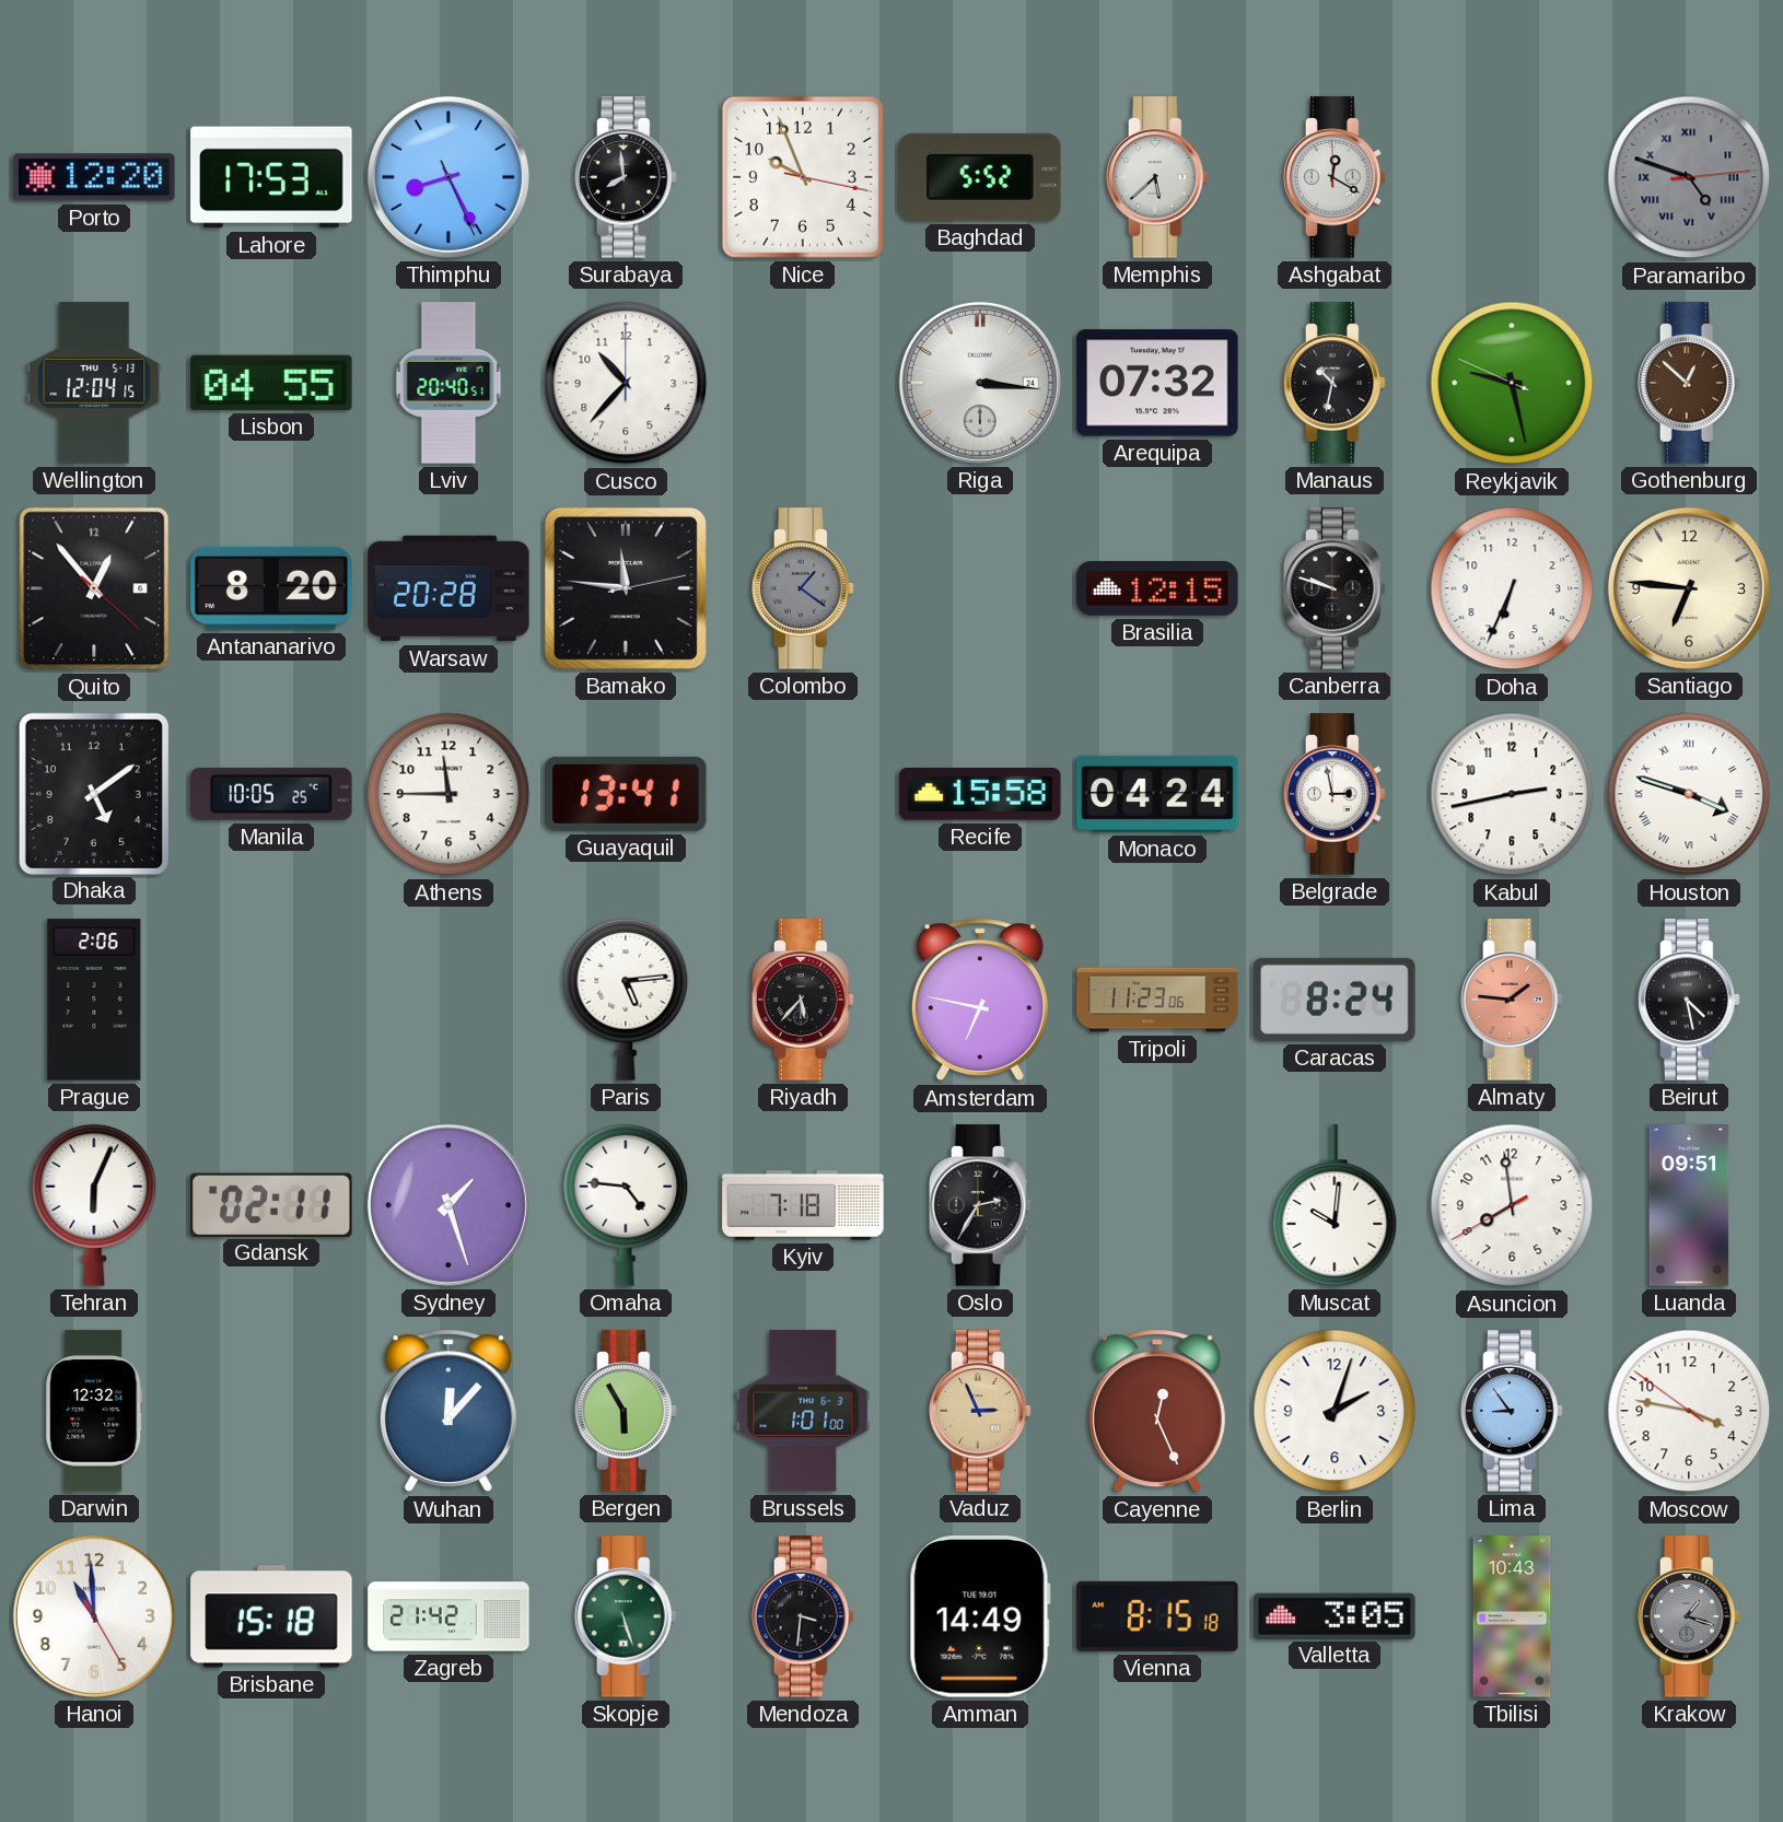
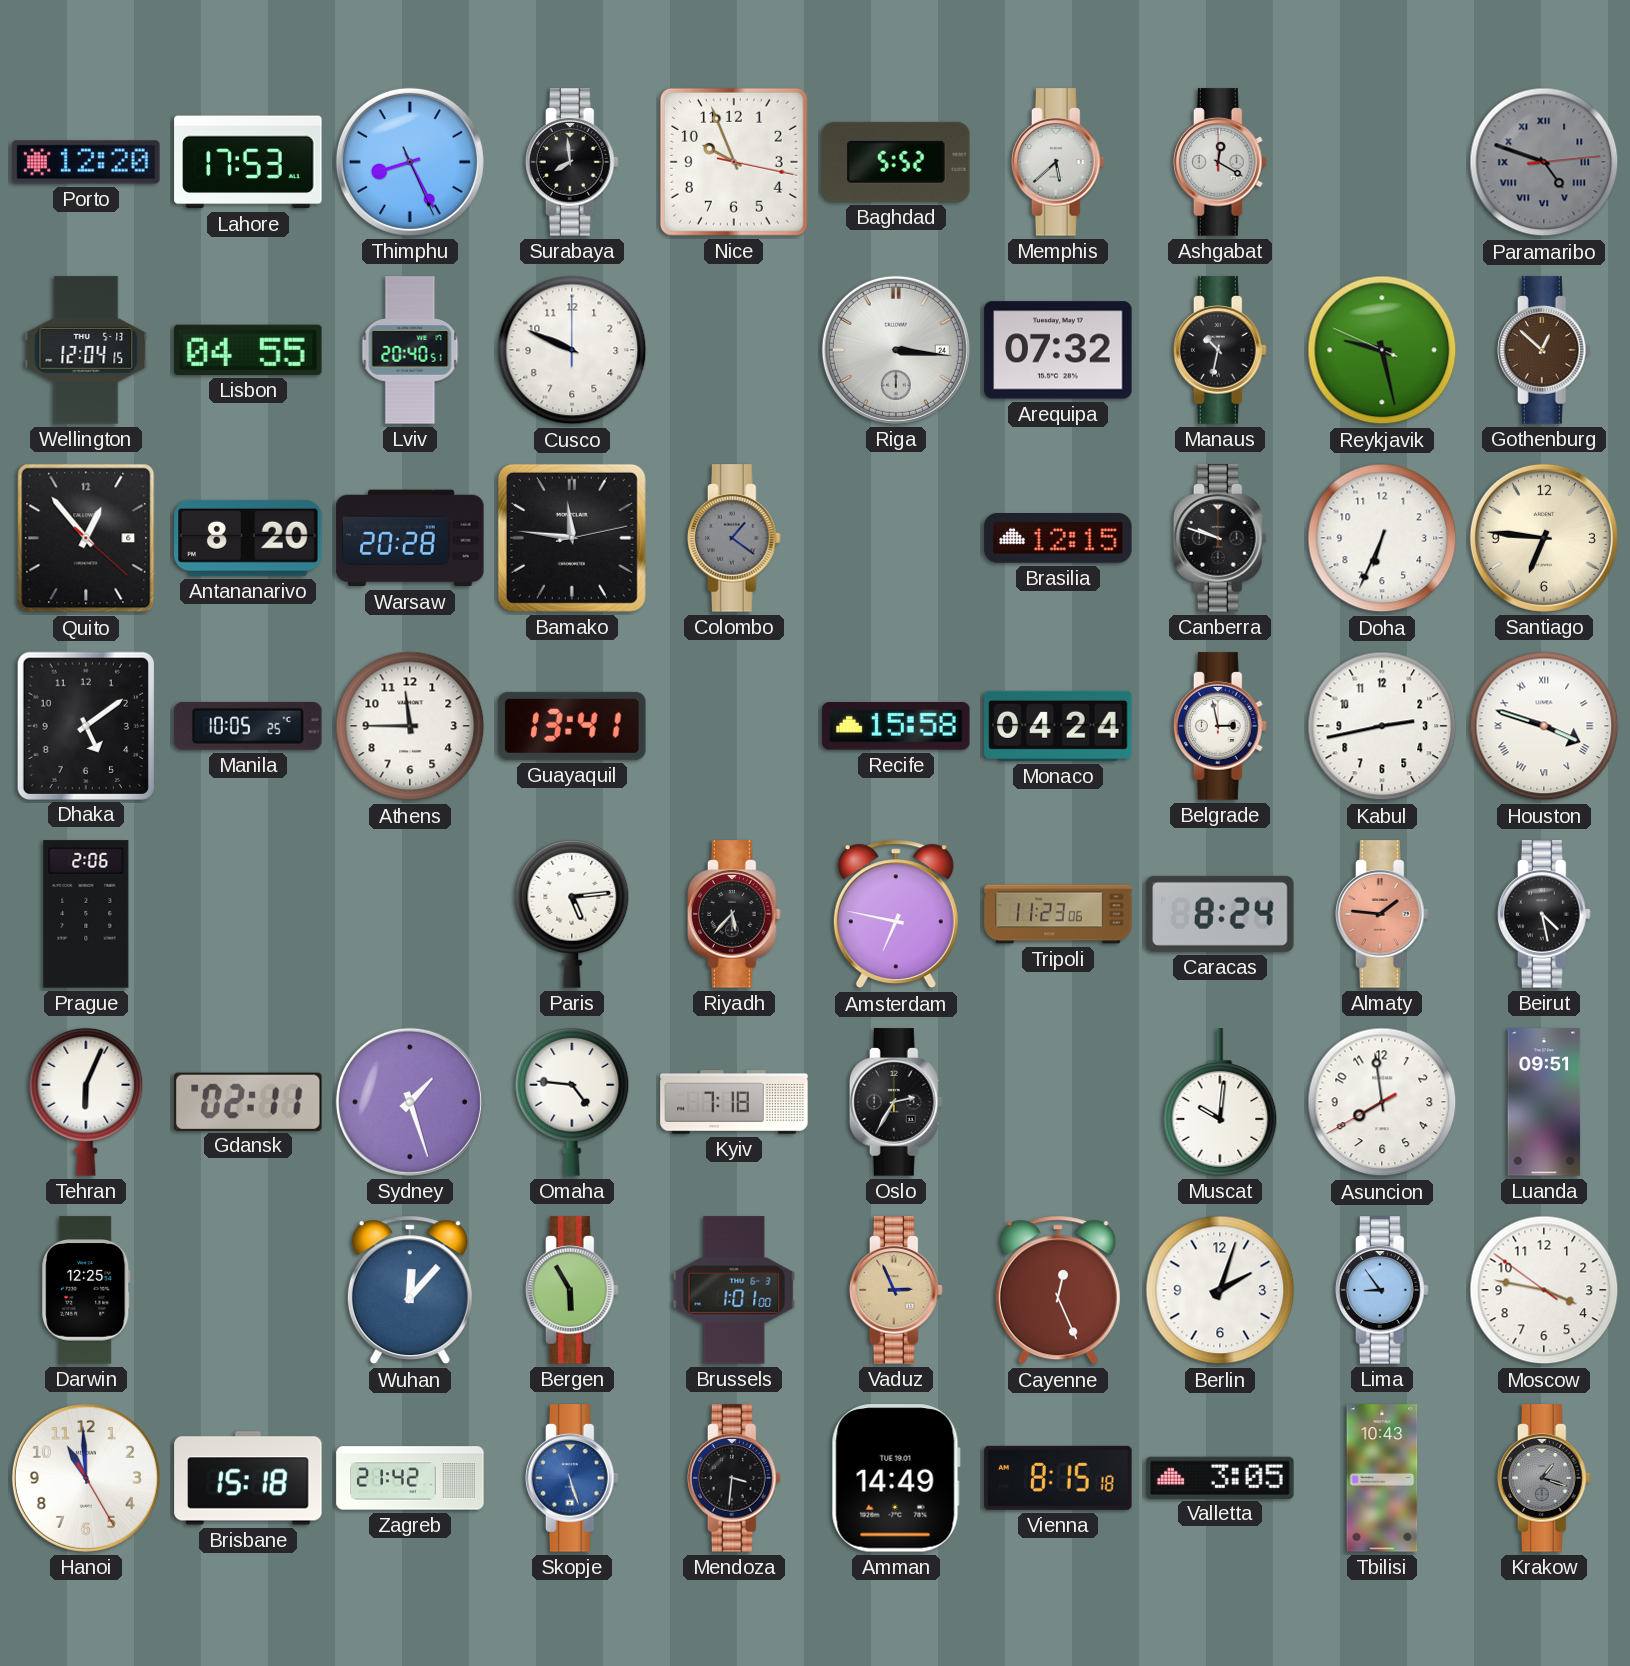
Cusco: 10:37 -> 9:49 (572, 350)
Darwin: 12:32 -> 12:25 (86, 1290)
Skopje dial: green -> blue (573, 1478)
